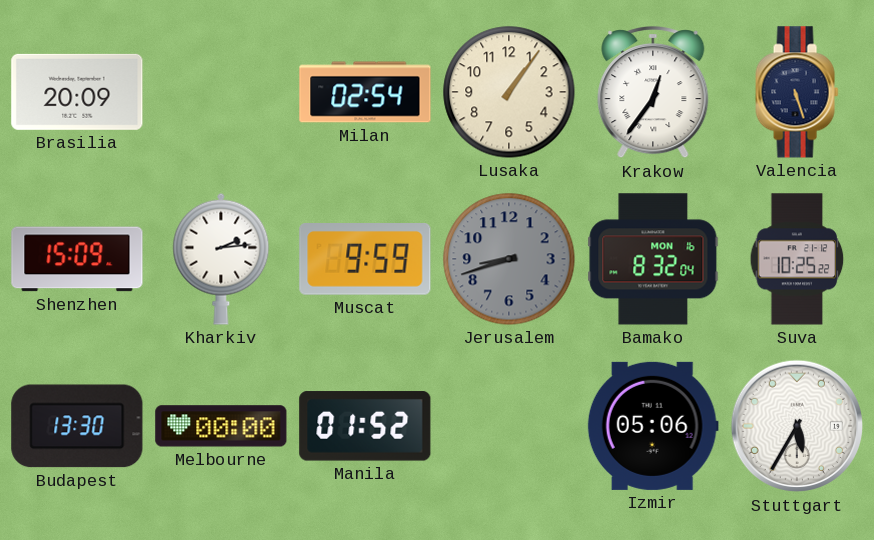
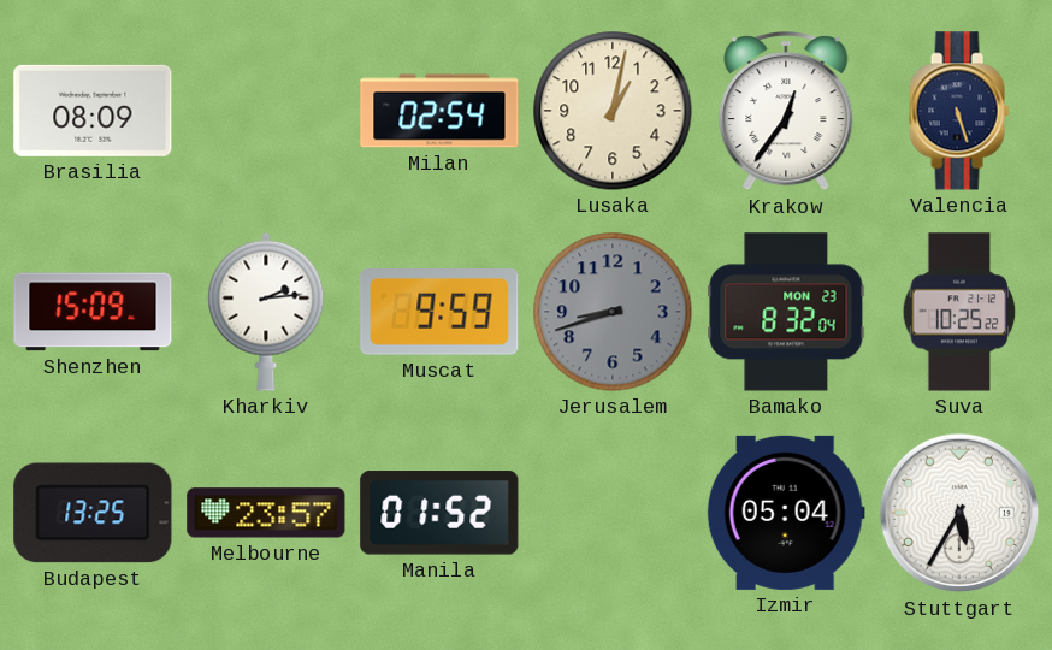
Brasilia: 20:09 -> 08:09 (93, 111)
Lusaka: 1:06 -> 1:02 (613, 111)
Bamako date: MON 16 -> MON 23 (786, 312)
Budapest: 13:30 -> 13:25 (93, 513)
Melbourne: 00:00 -> 23:57 (266, 513)
Izmir: 05:06 -> 05:04 (786, 513)
